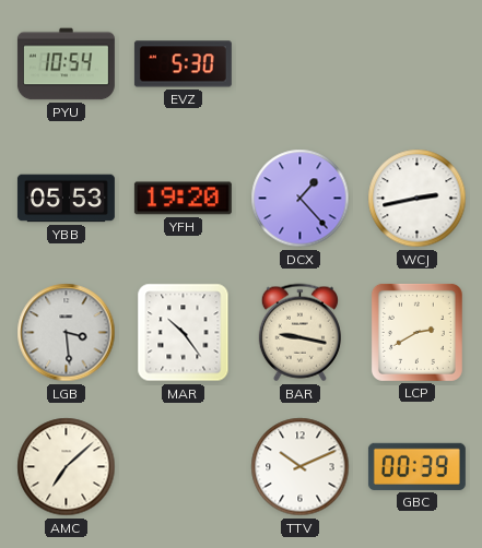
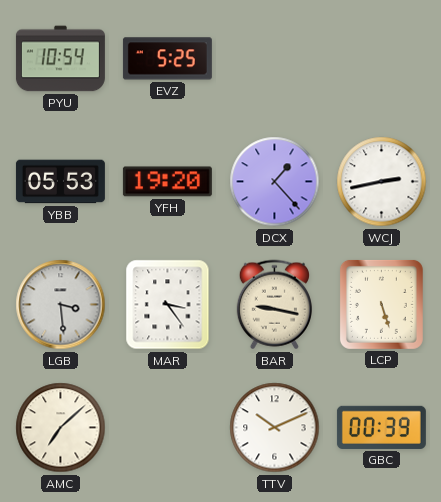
EVZ: 5:30 -> 5:25 (167, 59)
MAR: 10:24 -> 3:24 (168, 305)
LCP: 2:40 -> 5:27 (381, 304)
